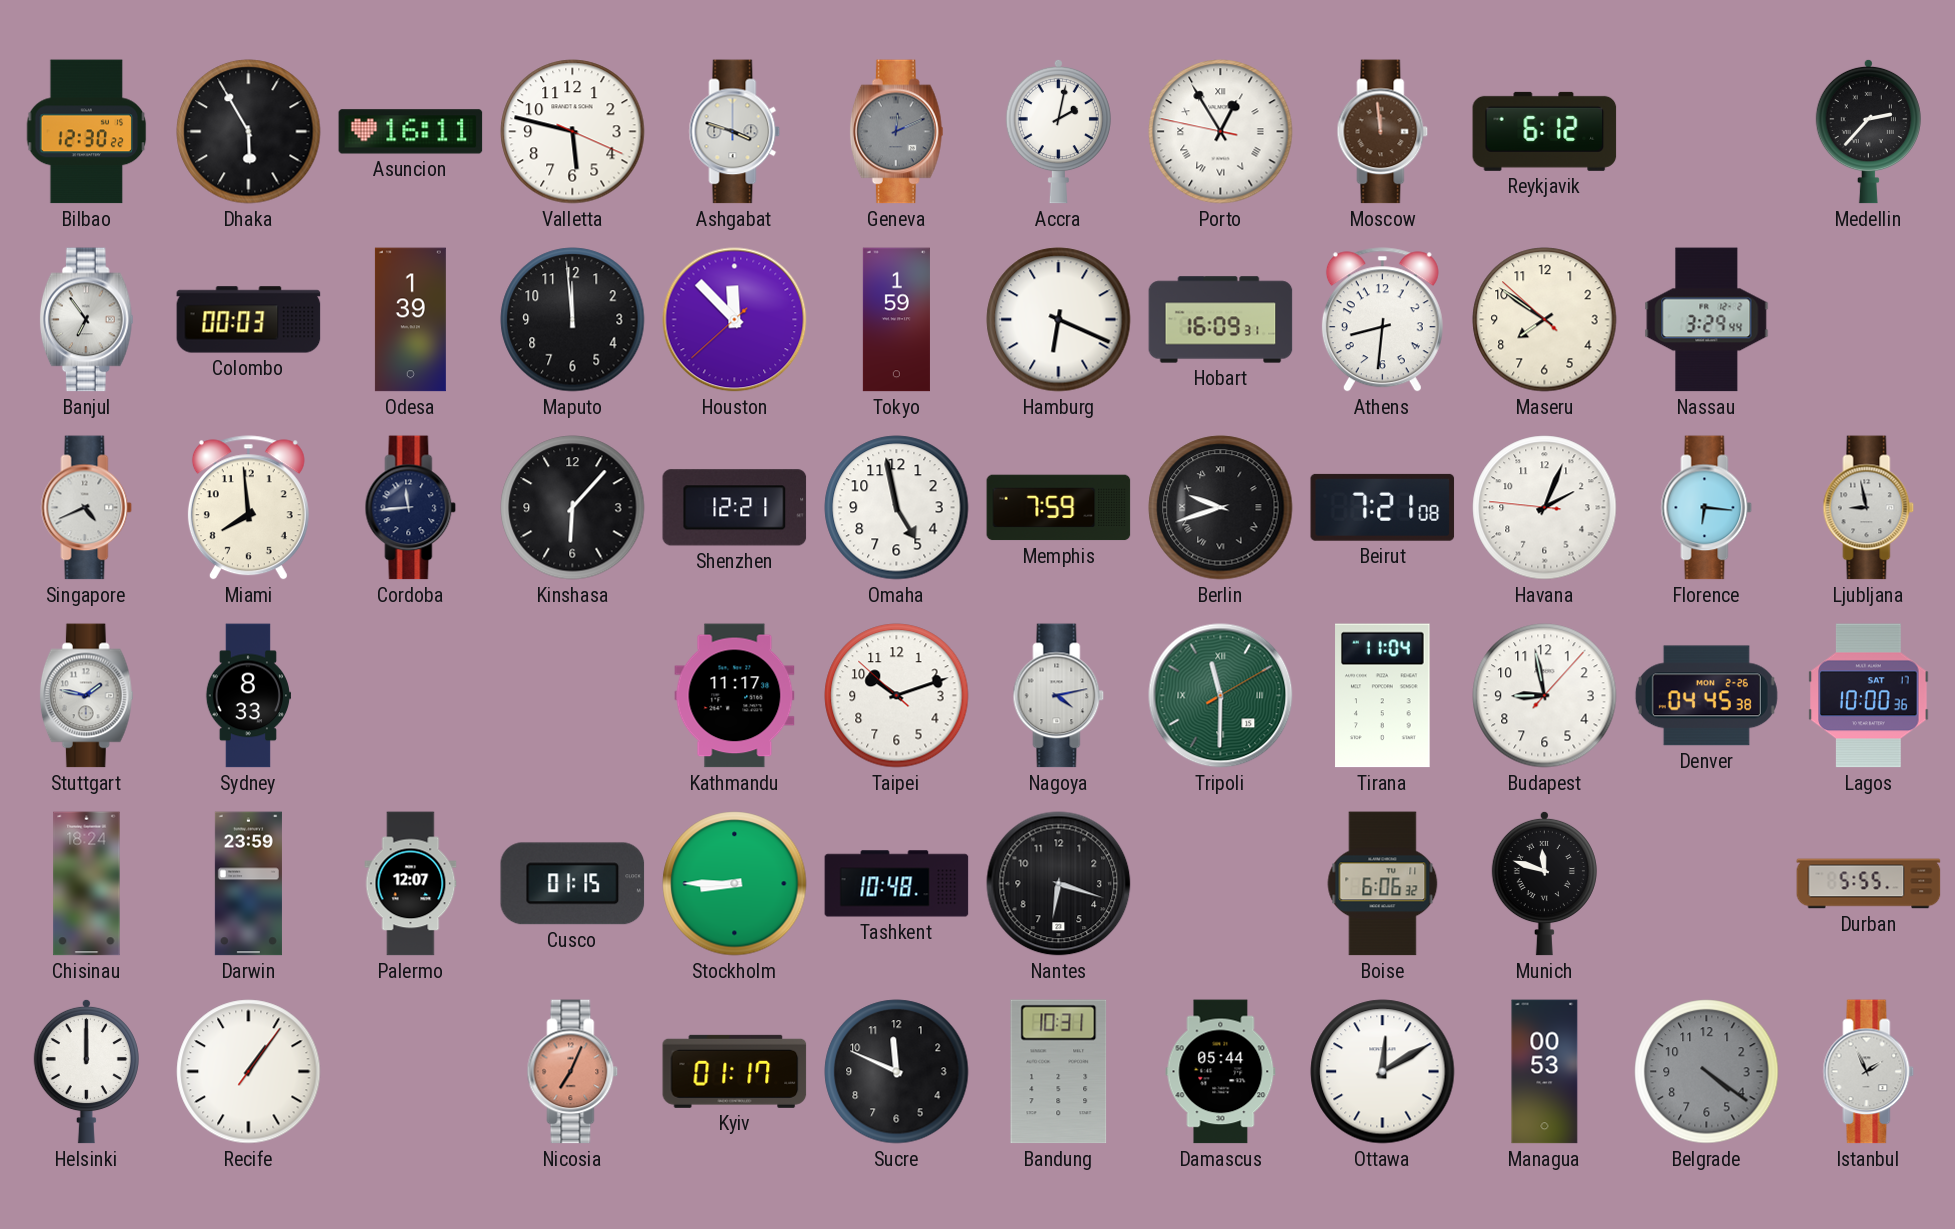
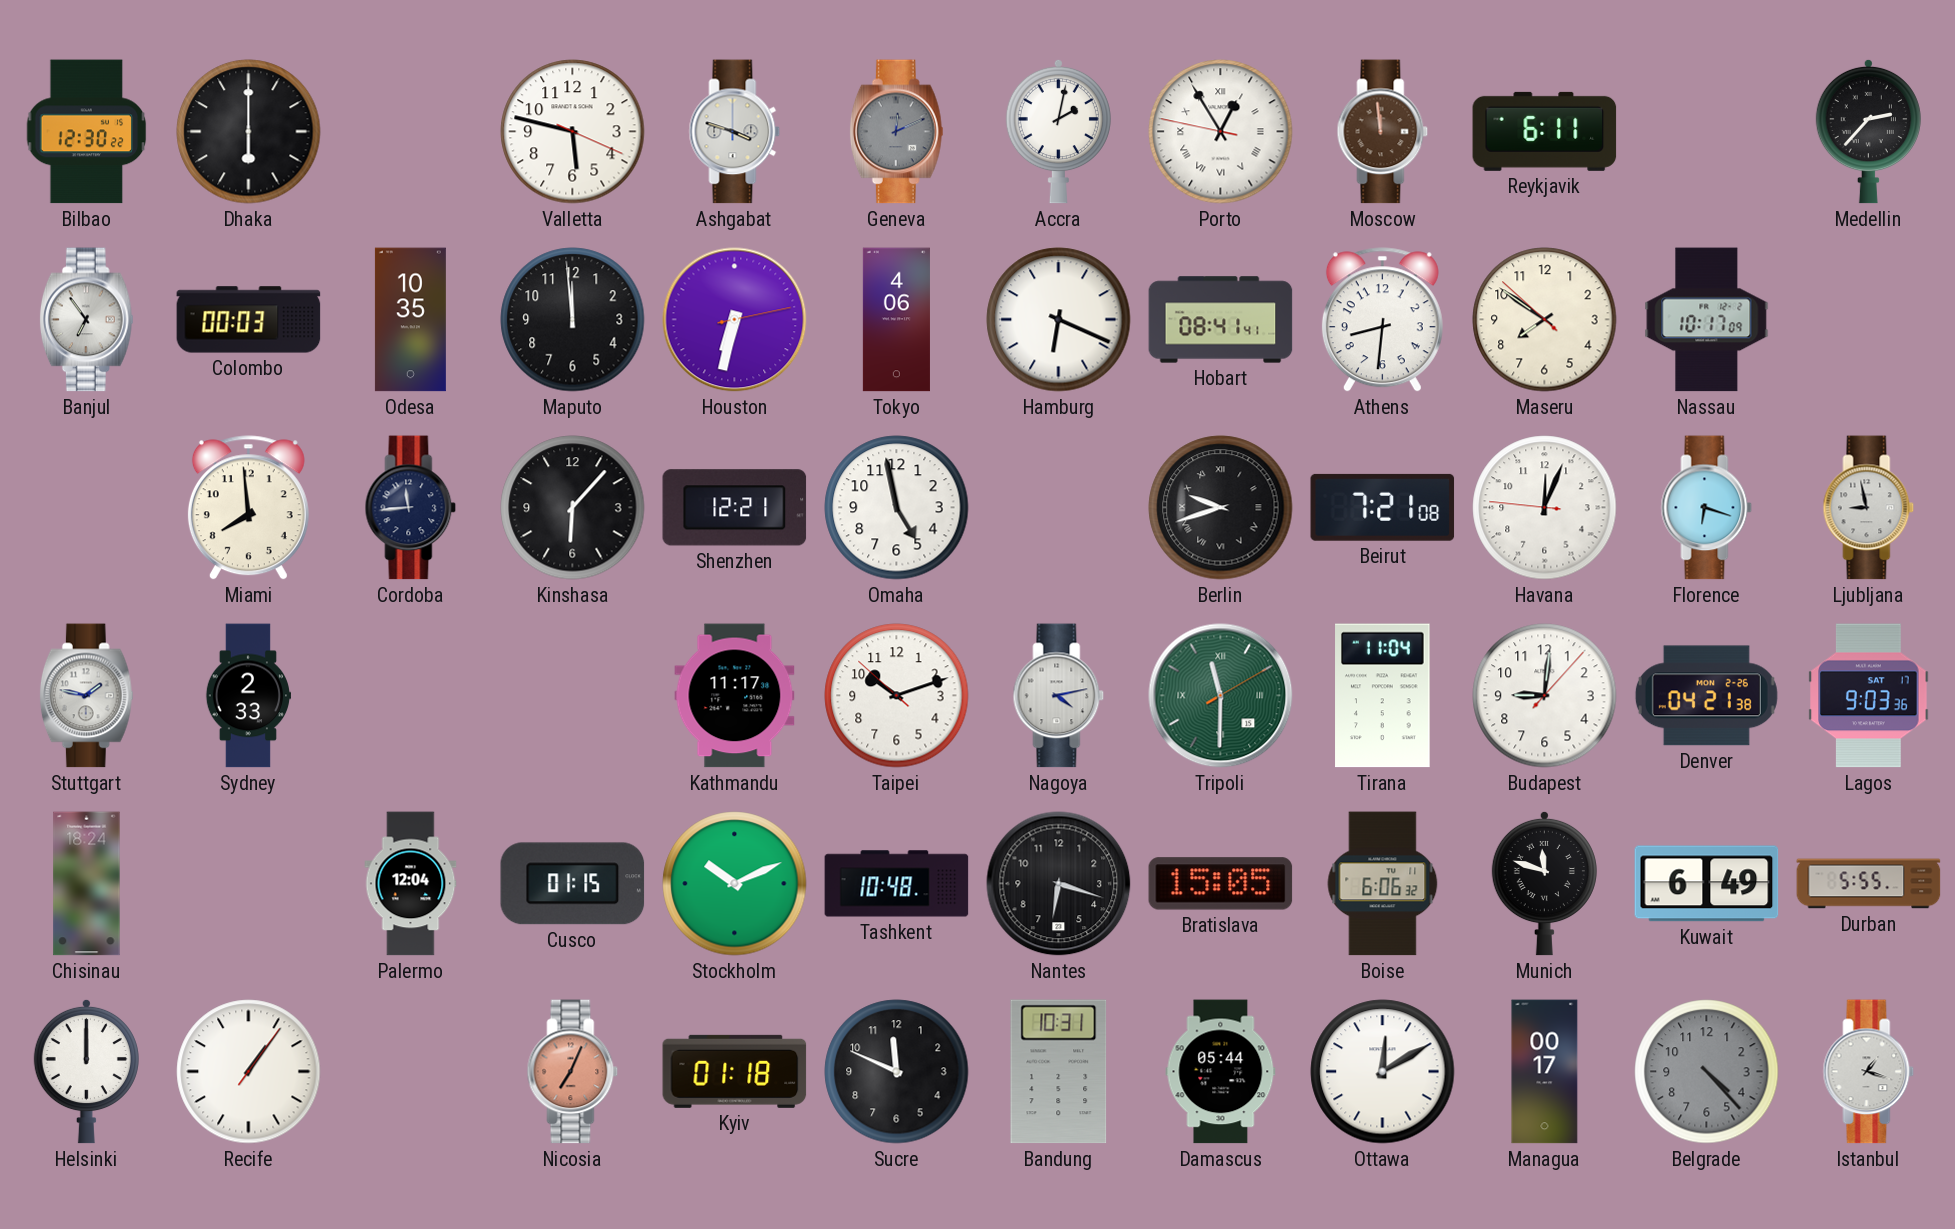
Dhaka: 5:55 -> 6:00 (249, 132)
Asuncion: 16:11 -> none (411, 132)
Reykjavik: 6:12 -> 6:11 (1545, 131)
Odesa: 1:39 -> 10:35 (410, 320)
Houston: 11:52 -> 6:32 (735, 320)
Tokyo: 1:59 -> 4:06 (896, 320)
Hobart: 16:09 -> 08:41 (1221, 320)
Nassau: 3:29 -> 10:17 (1707, 320)
Singapore: 4:41 -> none (87, 508)
Memphis: 7:59 -> none (1059, 508)
Havana: 2:03 -> 12:03 (1545, 508)
Florence: 6:16 -> 6:18 (1707, 508)
Sydney: 8:33 -> 2:33 (247, 696)
Budapest: 8:58 -> 9:01 (1545, 696)
Denver: 04:45 -> 04:21 (1706, 696)
Lagos: 10:00 -> 9:03 (1869, 696)
Darwin: 23:59 -> none (248, 884)
Palermo: 12:07 -> 12:04 (411, 884)
Stockholm: 8:45 -> 10:11 (735, 884)
Bratislava: none -> 15:05 (1221, 884)
Kuwait: none -> 6:49 (1707, 884)
Kyiv: 01:17 -> 01:18 (735, 1071)
Managua: 00:53 -> 00:17 (1545, 1072)
Belgrade: 4:21 -> 4:23 (1707, 1072)
Istanbul: 1:56 -> 1:18 (1869, 1072)
